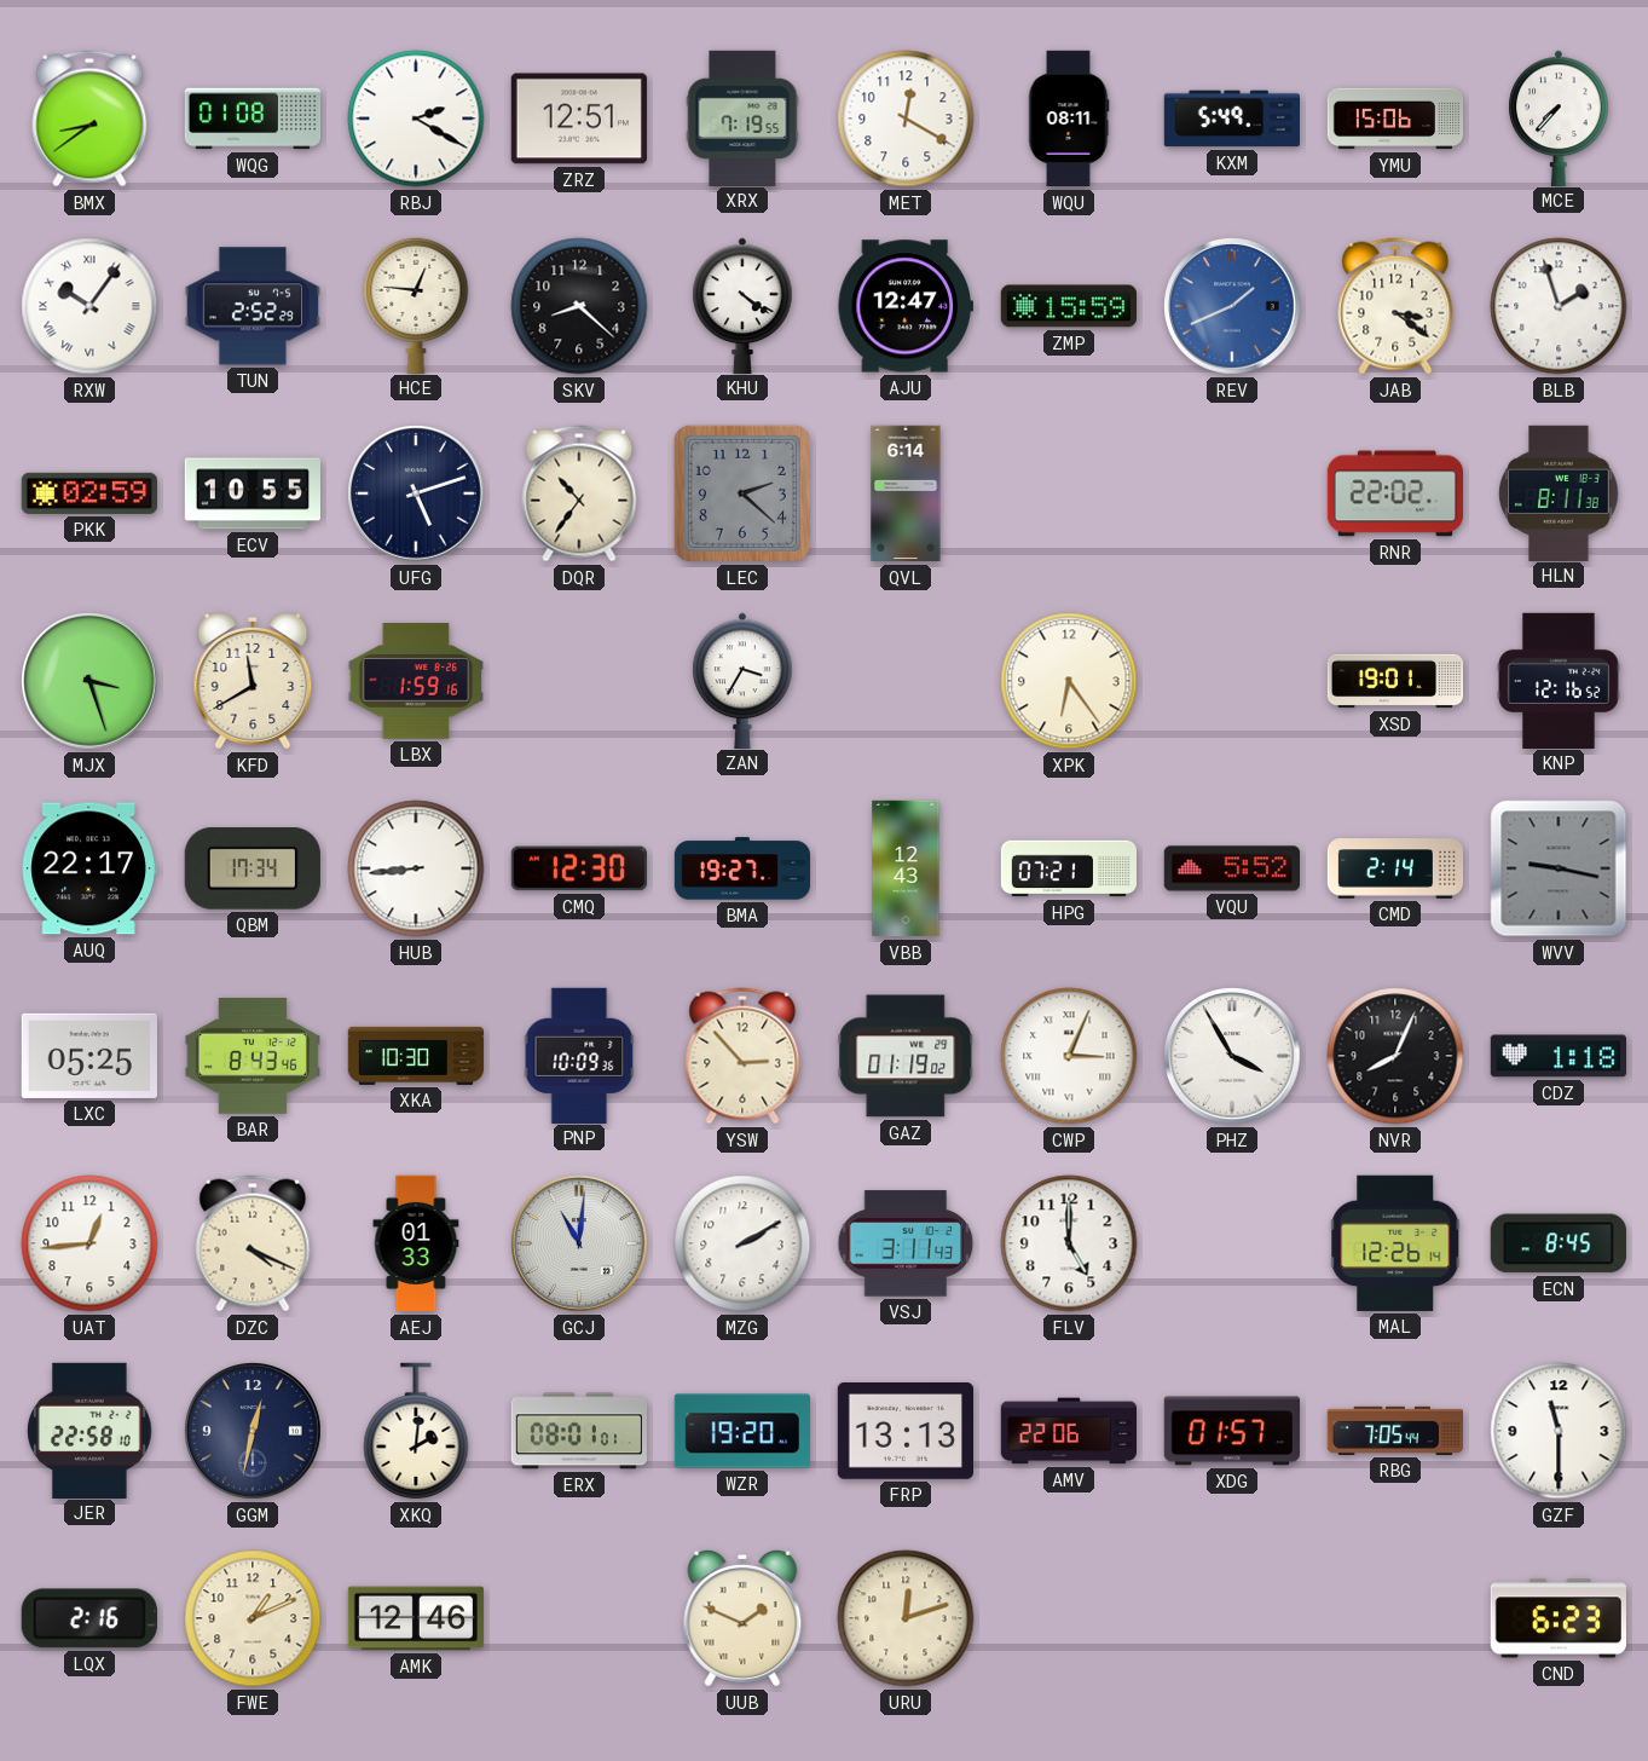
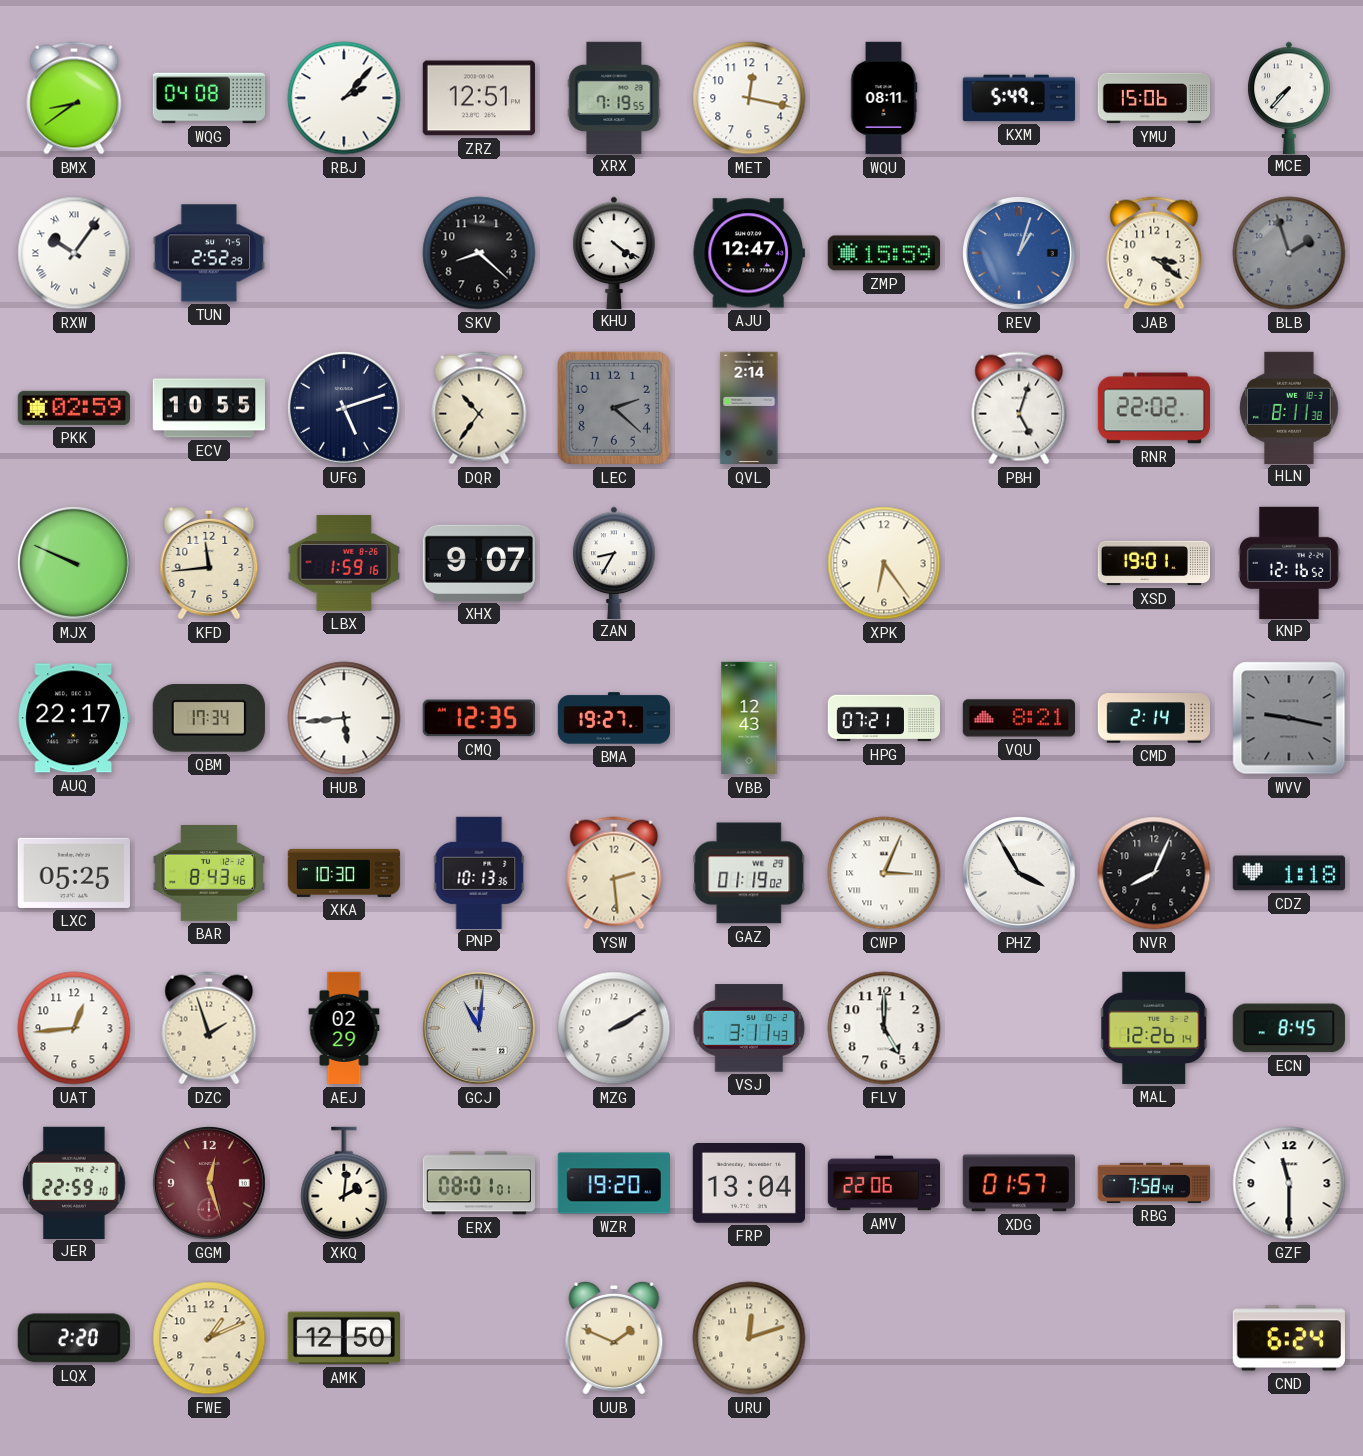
WQG: 01:08 -> 04:08 (209, 98)
RBJ: 2:20 -> 2:07 (344, 98)
MET: 12:20 -> 12:17 (749, 98)
HCE: 12:46 -> none (416, 305)
REV: 1:41 -> 1:03 (1020, 254)
BLB dial: white -> grey (1289, 253)
QVL: 6:14 -> 2:14 (749, 408)
PBH: none -> 5:03 (1019, 408)
MJX: 3:27 -> 9:49 (75, 564)
KFD: 11:40 -> 11:44 (209, 563)
XHX: none -> 9:07 (479, 563)
ZAN: 3:35 -> 8:35 (614, 562)
HUB: 8:44 -> 5:44 (344, 718)
CMQ: 12:30 -> 12:35 (479, 718)
VQU: 5:52 -> 8:21 (1018, 718)
PNP: 10:09 -> 10:13 (479, 872)
YSW: 2:53 -> 2:29 (614, 873)
DZC: 4:19 -> 1:57 (209, 1028)
AEJ: 01:33 -> 02:29 (344, 1028)
JER: 22:58 -> 22:59 (74, 1182)
GGM: 12:32 -> 12:27 (210, 1184)
GGM dial: navy -> burgundy (210, 1184)
FRP: 13:13 -> 13:04 (748, 1184)
RBG: 7:05 -> 7:58 (1154, 1183)
LQX: 2:16 -> 2:20 (74, 1338)
AMK: 12:46 -> 12:50 (343, 1338)
CND: 6:23 -> 6:24 (1289, 1338)
